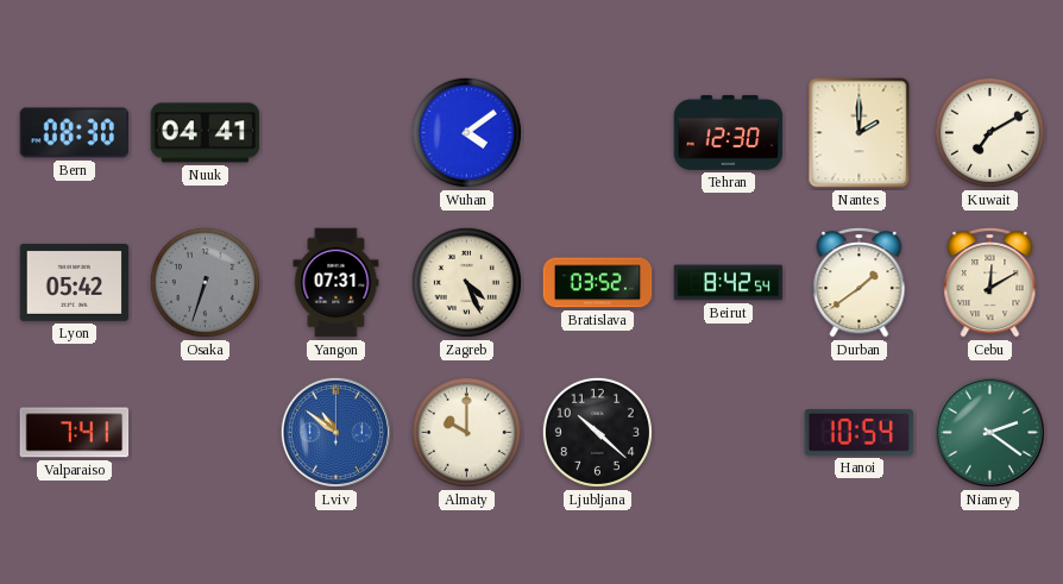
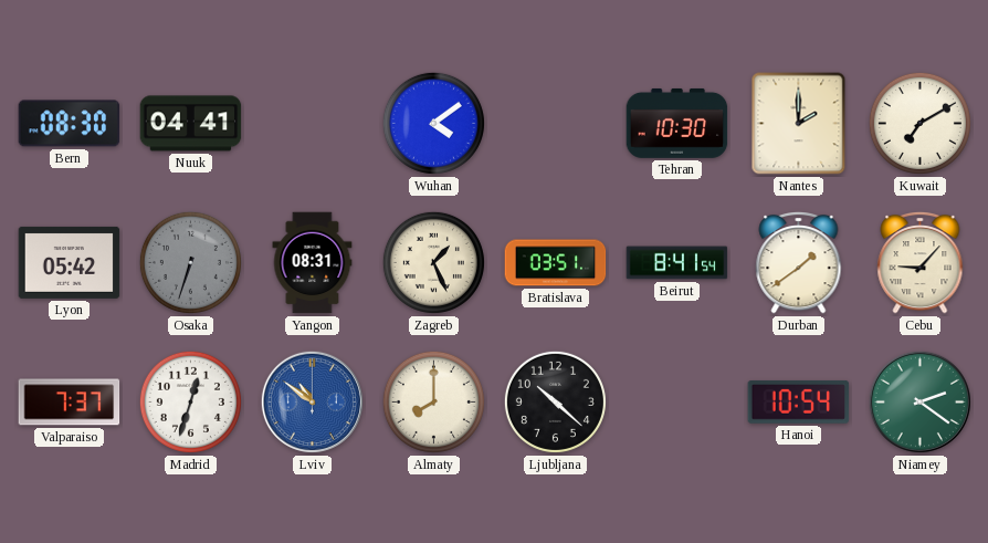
Tehran: 12:30 -> 10:30 (677, 123)
Yangon: 07:31 -> 08:31 (313, 263)
Zagreb: 4:26 -> 1:26 (433, 262)
Bratislava: 03:52 -> 03:51 (556, 263)
Beirut: 8:42 -> 8:41 (677, 263)
Cebu: 12:10 -> 9:07 (921, 262)
Valparaiso: 7:41 -> 7:37 (70, 403)
Madrid: none -> 12:33 (190, 401)
Almaty: 10:00 -> 8:00 (433, 401)
